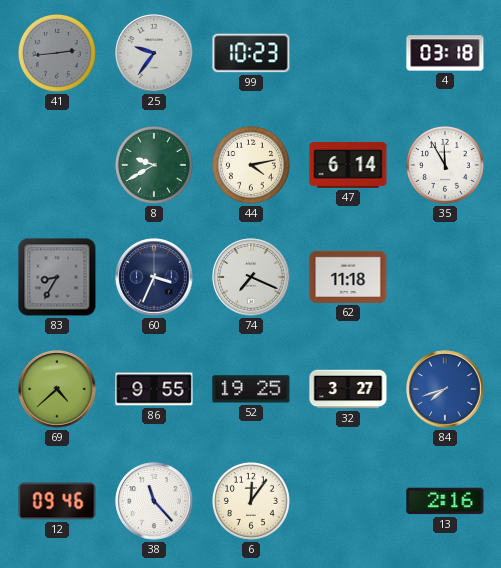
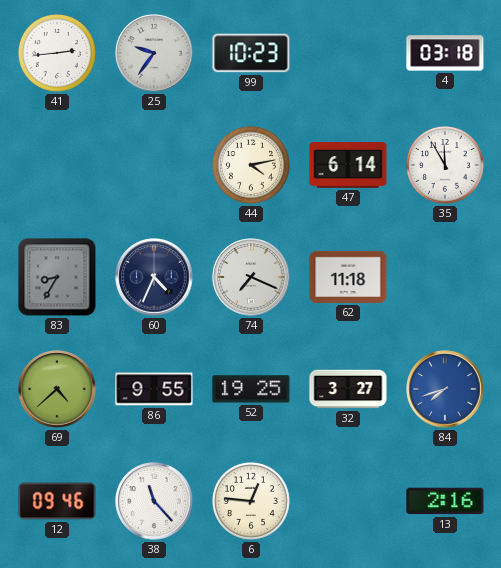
41 dial: grey -> white (57, 53)
8: 9:40 -> none (154, 165)
60: 3:34 -> 4:34 (154, 277)
6: 12:06 -> 12:46 (251, 501)
